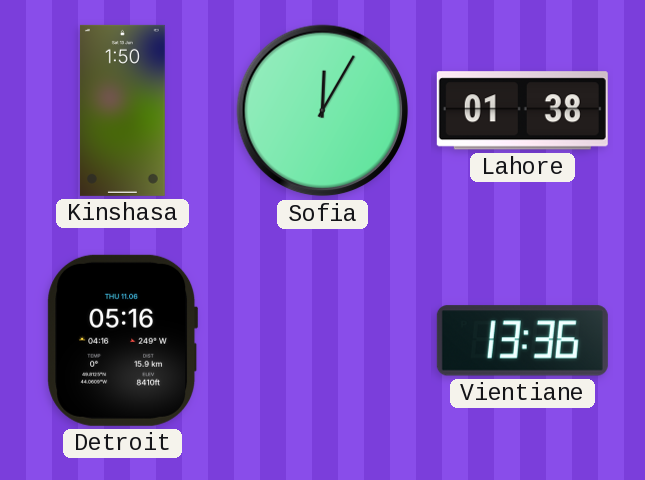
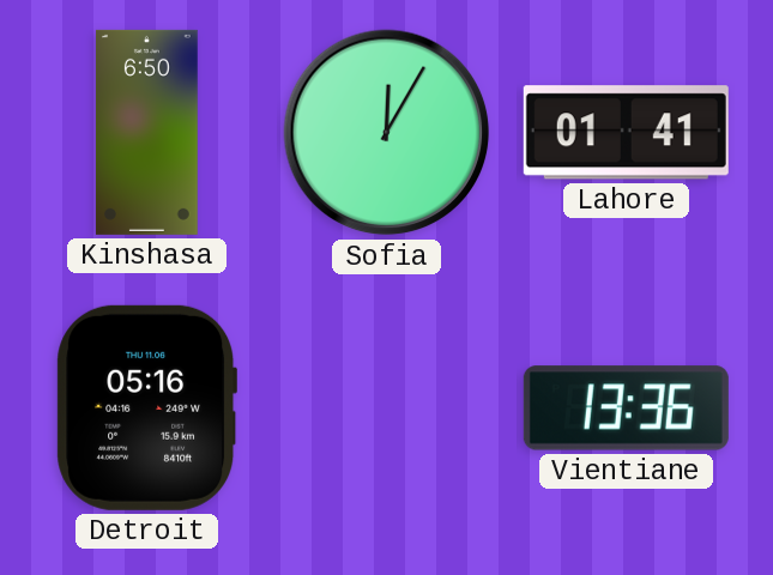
Kinshasa: 1:50 -> 6:50 (146, 132)
Lahore: 01:38 -> 01:41 (626, 133)
